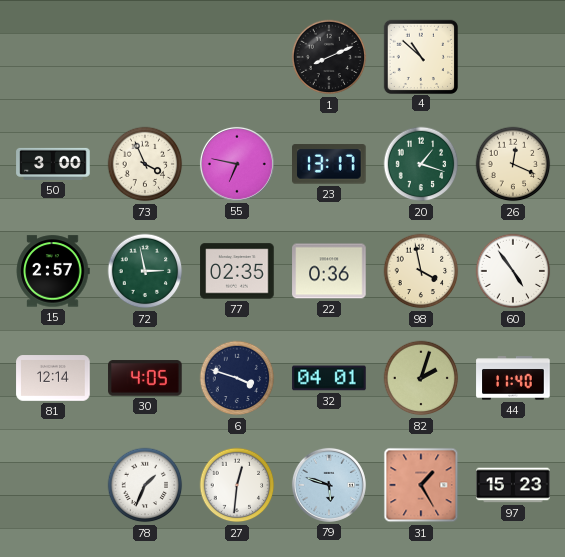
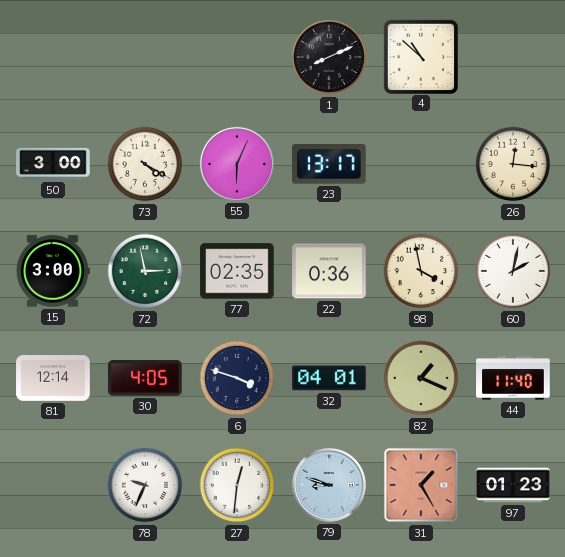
73: 3:56 -> 4:20 (145, 164)
55: 6:47 -> 6:04 (237, 164)
20: 1:18 -> none (421, 164)
26: 12:19 -> 12:16 (513, 164)
15: 2:57 -> 3:00 (53, 271)
60: 4:54 -> 2:02 (513, 271)
82: 2:03 -> 1:19 (421, 378)
78: 1:34 -> 9:34 (145, 485)
79: 5:48 -> 8:48 (329, 485)
97: 15:23 -> 01:23 (513, 485)
